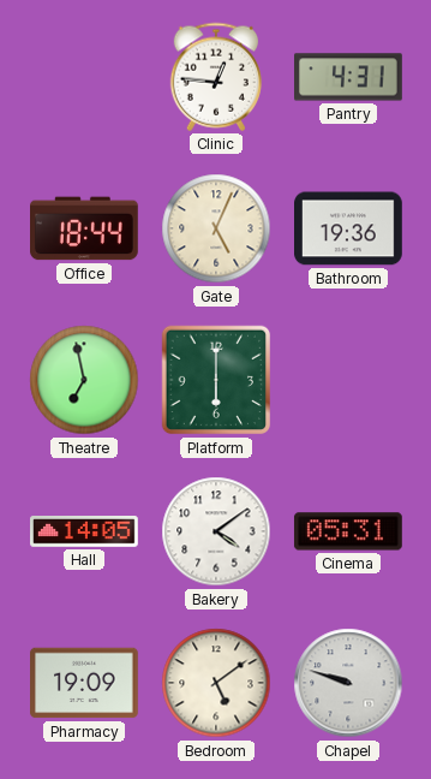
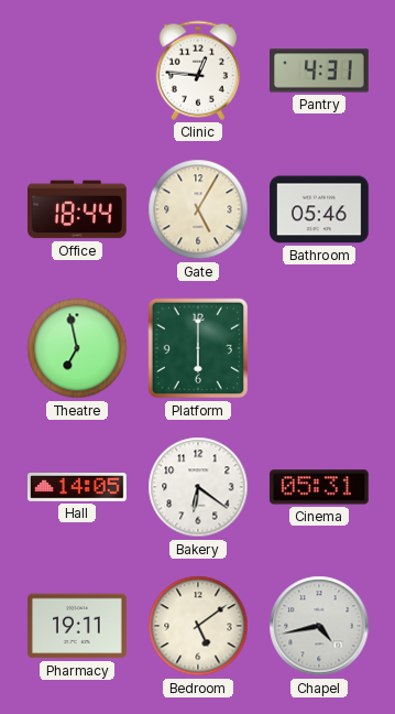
Gate: 5:04 -> 5:05 (198, 209)
Bathroom: 19:36 -> 05:46 (320, 209)
Bakery: 4:09 -> 6:21 (198, 487)
Pharmacy: 19:09 -> 19:11 (78, 626)
Chapel: 9:48 -> 4:43 (319, 626)
